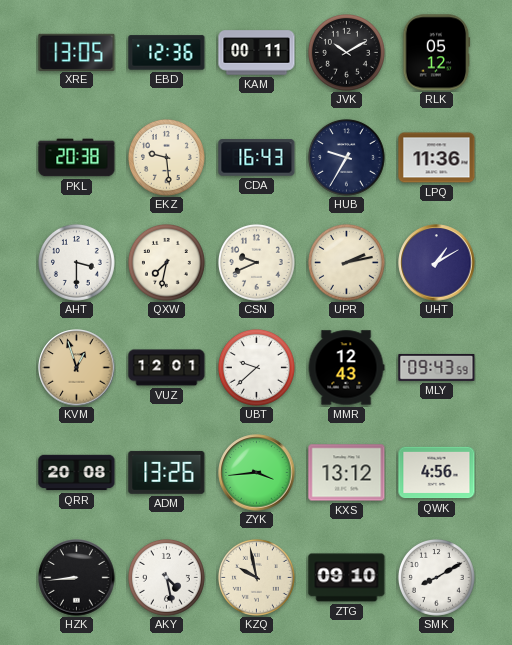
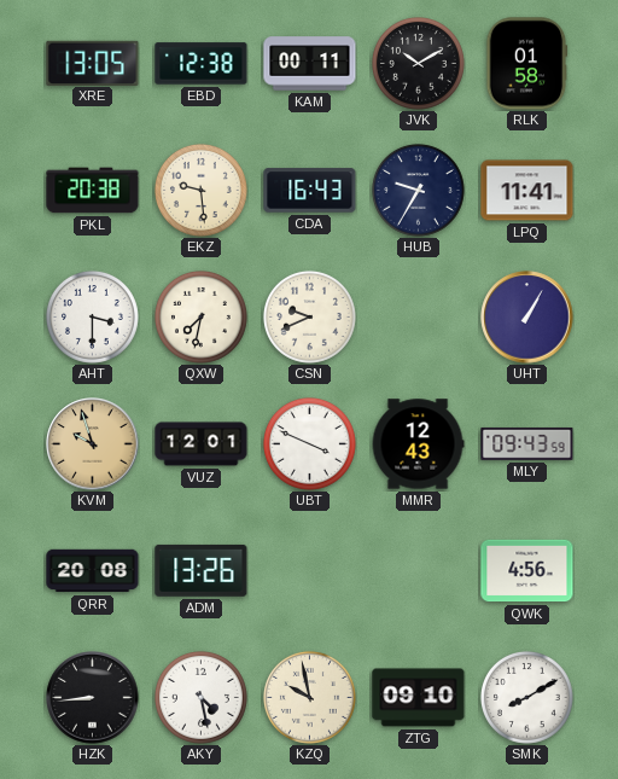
EBD: 12:36 -> 12:38 (202, 64)
RLK: 05:12 -> 01:58 (526, 64)
LPQ: 11:36 -> 11:41 (527, 191)
UPR: 2:13 -> none (346, 262)
UHT: 1:10 -> 1:05 (527, 318)
KVM: 12:57 -> 9:57 (93, 444)
UBT: 9:38 -> 3:49 (309, 443)
ZYK: 3:44 -> none (257, 473)
KXS: 13:12 -> none (347, 473)
